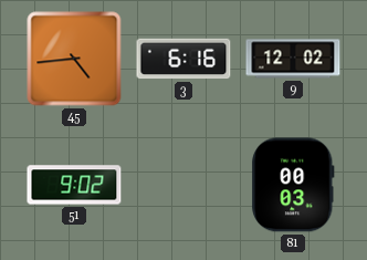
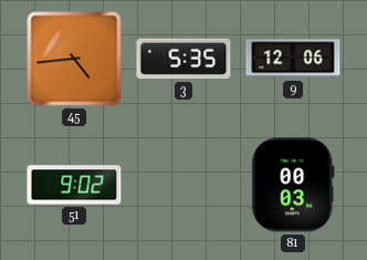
3: 6:16 -> 5:35 (183, 59)
9: 12:02 -> 12:06 (293, 59)
